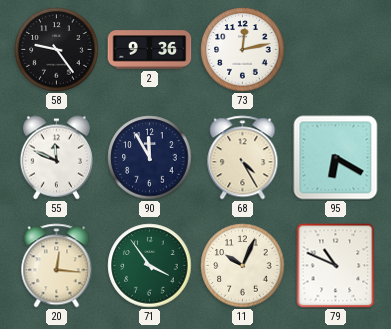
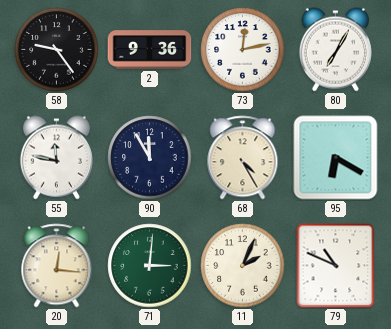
80: none -> 7:05 (335, 50)
55: 11:49 -> 11:47 (56, 158)
71: 3:54 -> 3:01 (150, 266)
11: 10:04 -> 2:04 (243, 266)
